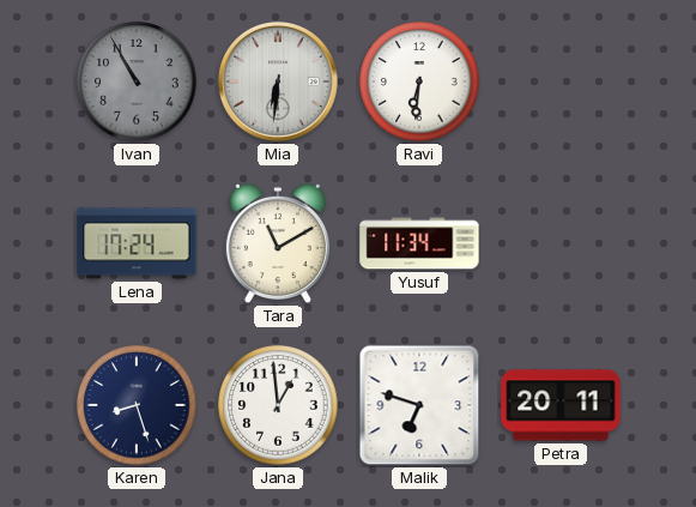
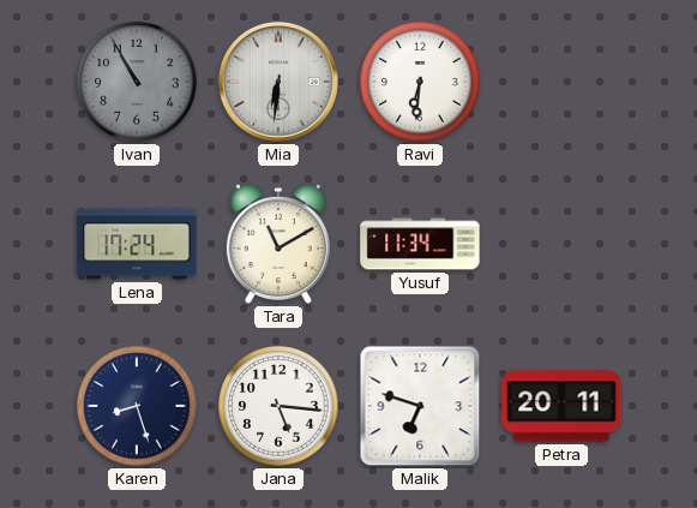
Jana: 12:59 -> 5:16 (278, 406)
